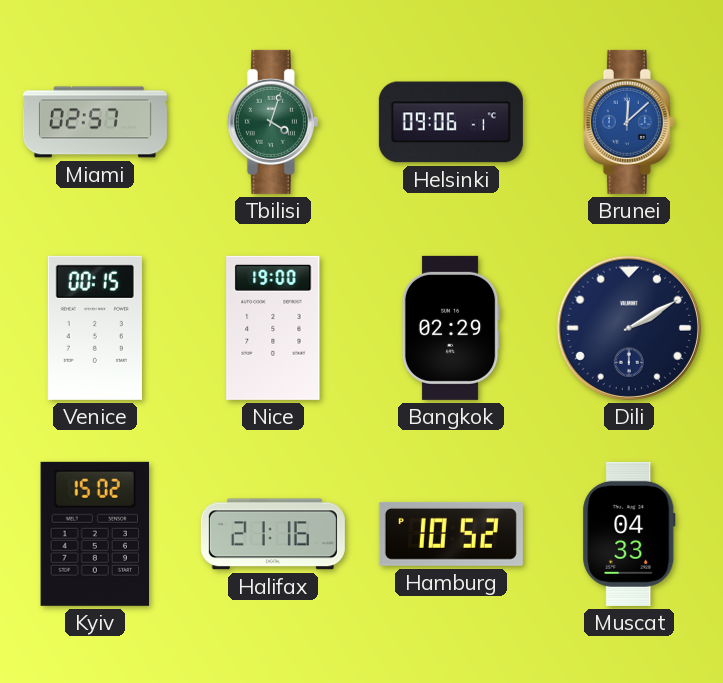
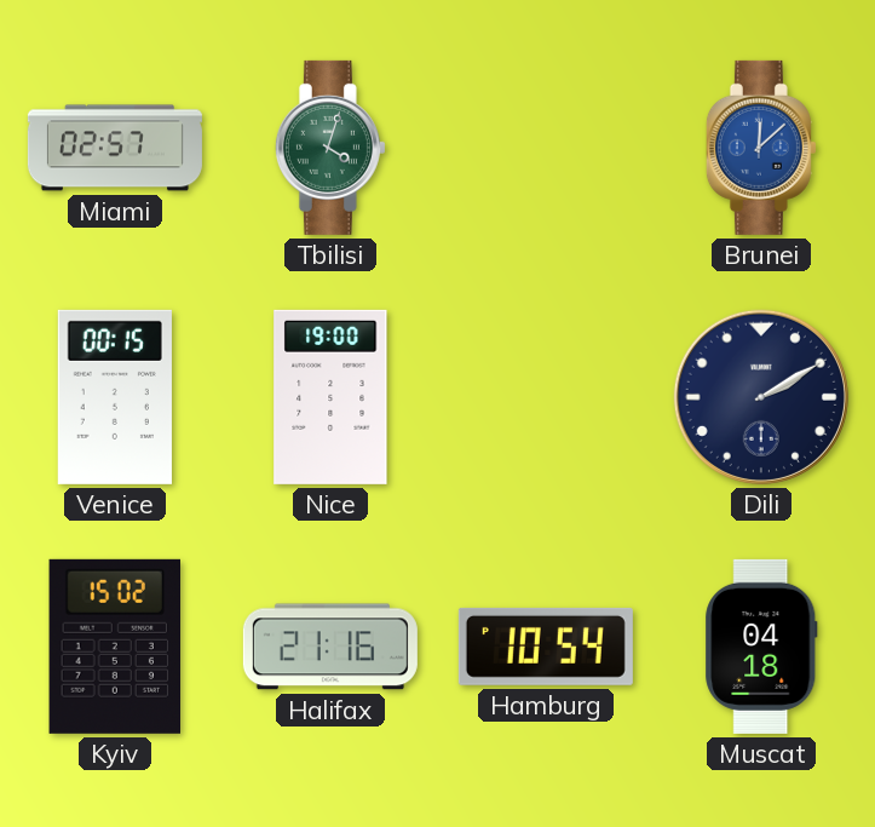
Helsinki: 09:06 -> none (451, 122)
Bangkok: 02:29 -> none (451, 328)
Hamburg: 10:52 -> 10:54 (546, 647)
Muscat: 04:33 -> 04:18 (761, 647)
